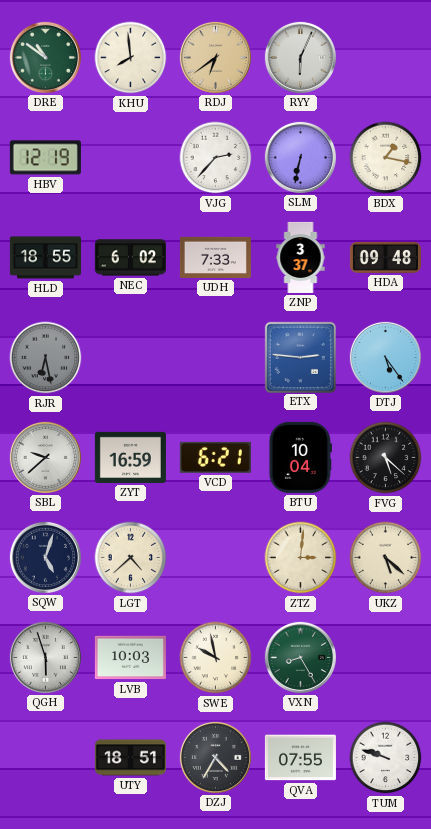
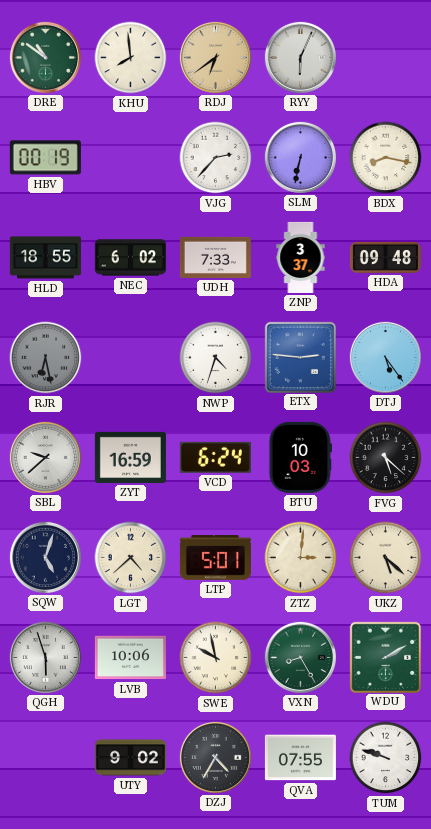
HBV: 12:19 -> 00:19 (45, 158)
BDX: 1:17 -> 8:17 (386, 158)
NWP: none -> 4:33 (216, 358)
VCD: 6:21 -> 6:24 (215, 457)
BTU: 10:04 -> 10:03 (300, 457)
LTP: none -> 5:01 (215, 558)
LVB: 10:03 -> 10:06 (130, 658)
WDU: none -> 2:10 (385, 657)
UTY: 18:51 -> 9:02 (130, 758)
